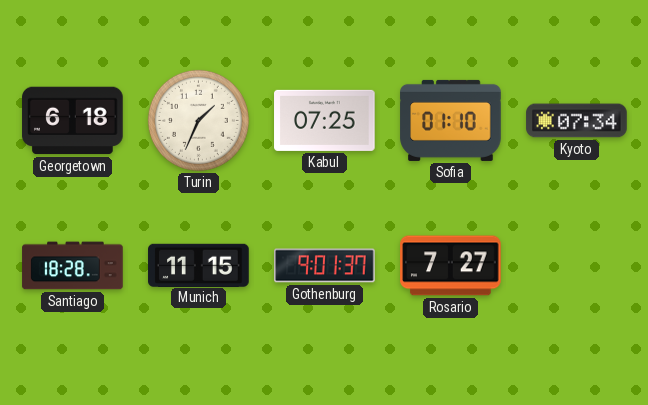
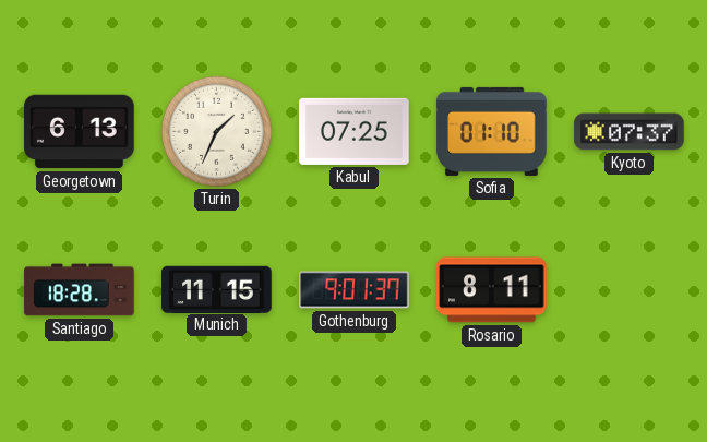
Georgetown: 6:18 -> 6:13 (80, 132)
Kyoto: 07:34 -> 07:37 (630, 132)
Rosario: 7:27 -> 8:11 (492, 290)
